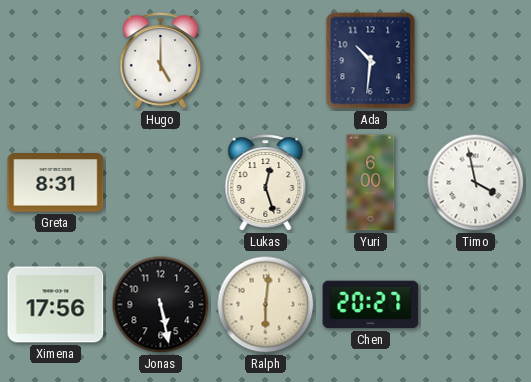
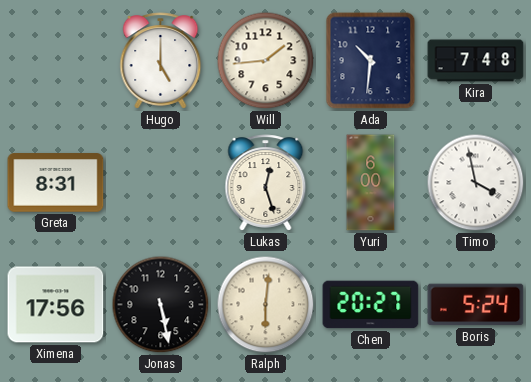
Will: none -> 1:44 (266, 61)
Kira: none -> 7:48 (476, 61)
Boris: none -> 5:24 (476, 305)
